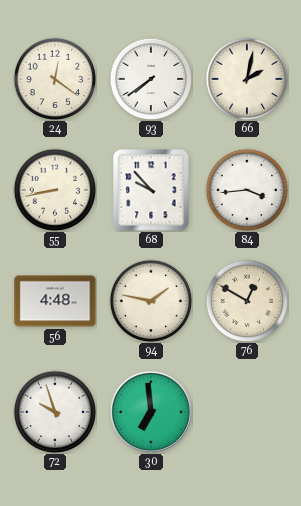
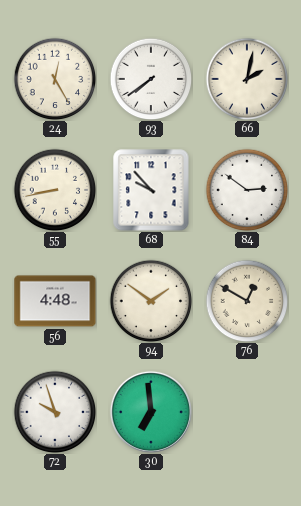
24: 12:21 -> 12:25 (55, 79)
84: 3:44 -> 2:51 (247, 190)
94: 1:47 -> 1:51 (151, 301)
